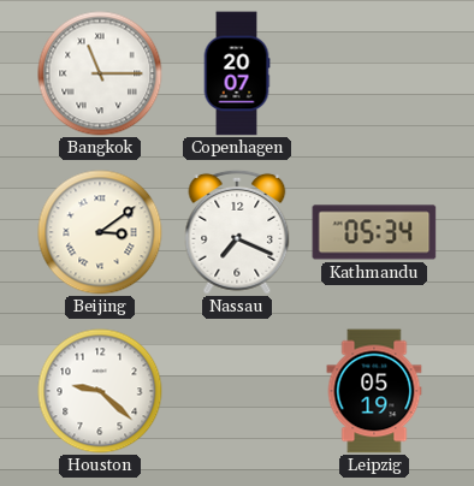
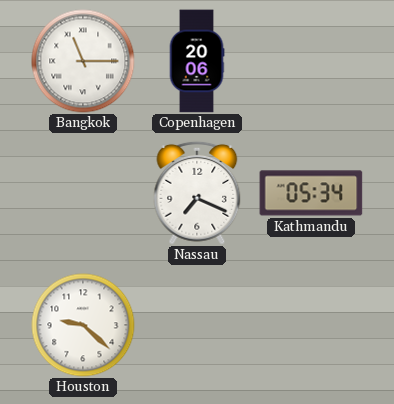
Copenhagen: 20:07 -> 20:06 (197, 61)
Beijing: 3:09 -> none (100, 232)
Leipzig: 05:19 -> none (374, 391)
